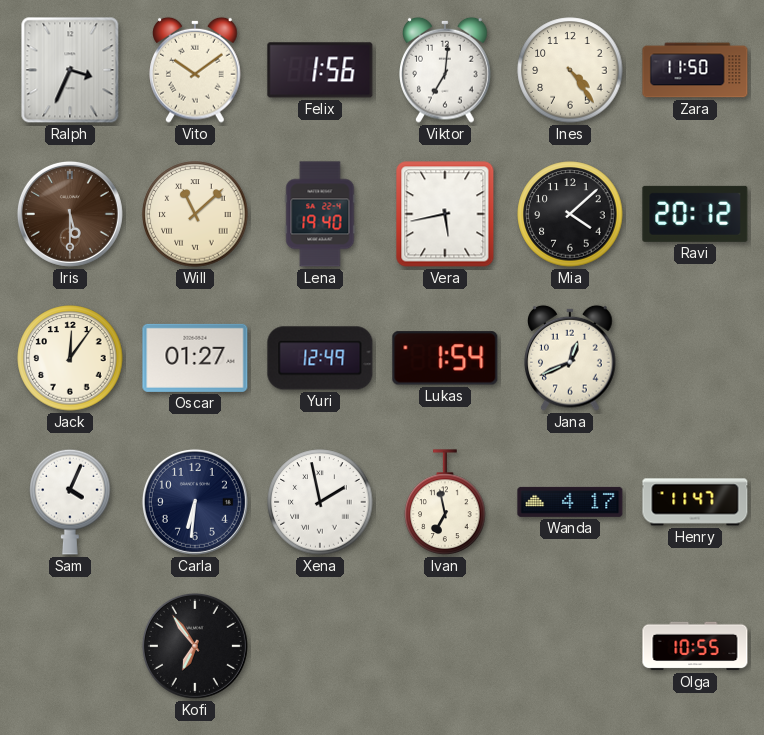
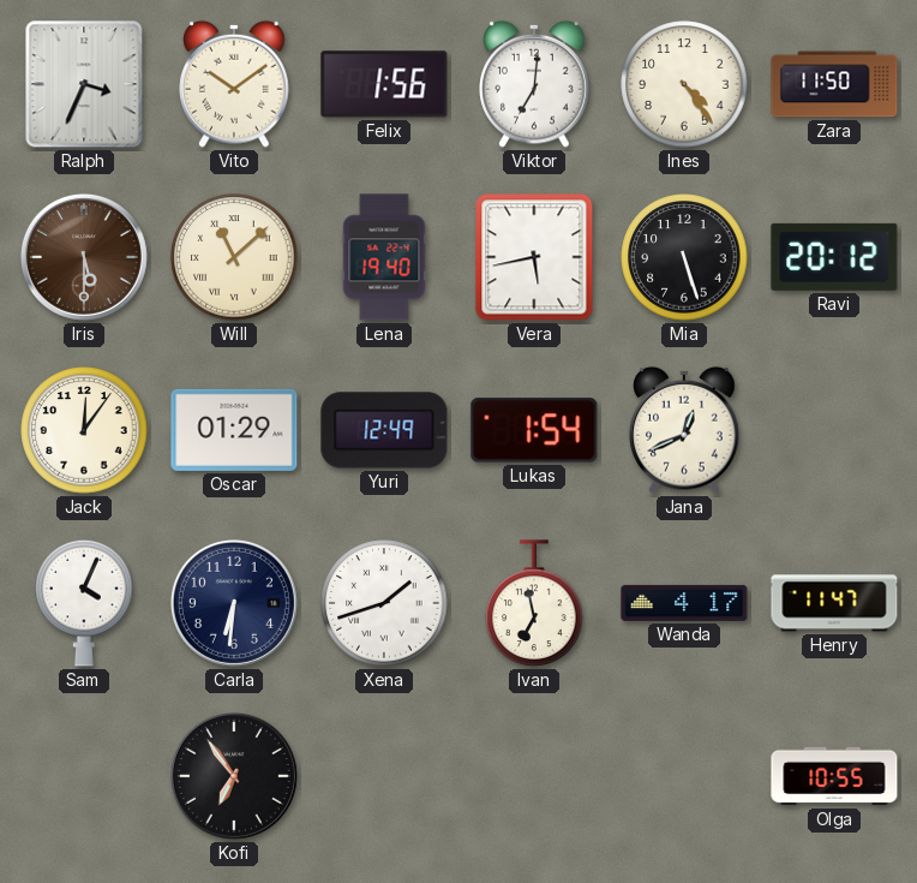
Mia: 4:08 -> 5:27 (684, 257)
Oscar: 01:27 -> 01:29 (234, 430)
Xena: 1:58 -> 1:42 (384, 603)
